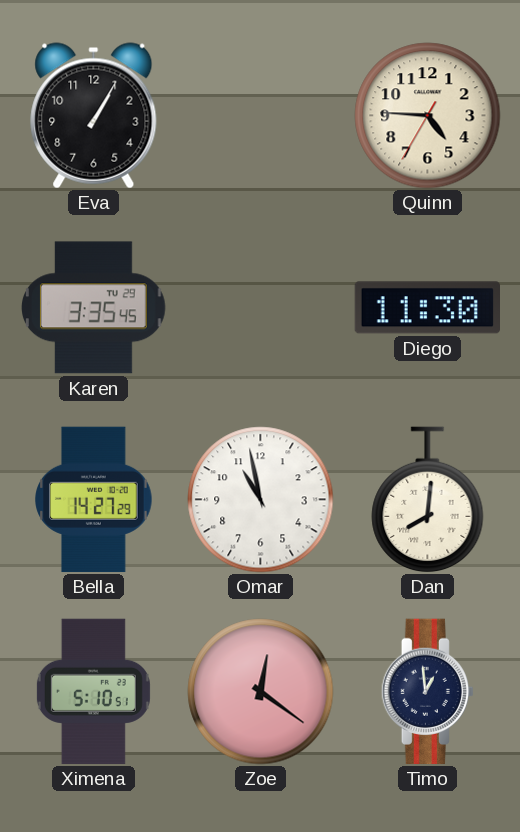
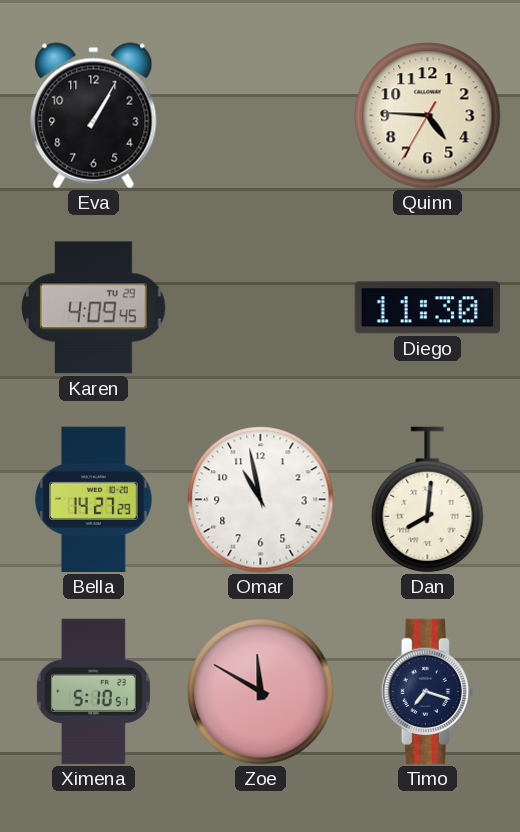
Karen: 3:35 -> 4:09 (94, 308)
Zoe: 12:21 -> 11:50 (261, 692)
Timo: 12:59 -> 7:18 (427, 692)
